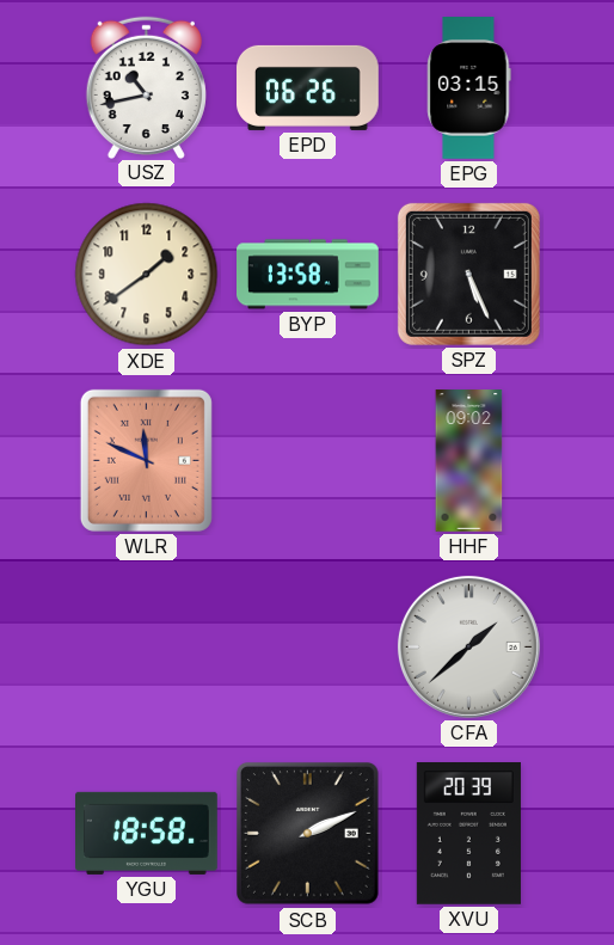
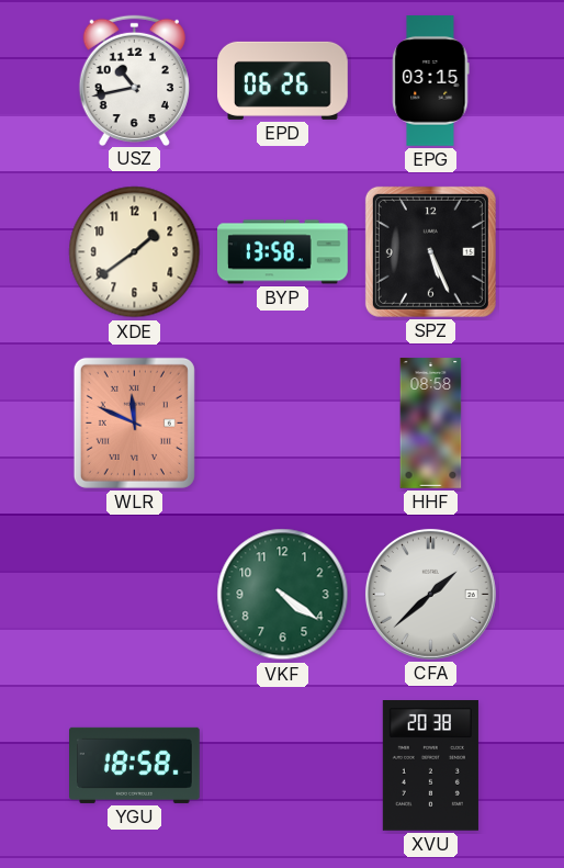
HHF: 09:02 -> 08:58 (431, 424)
VKF: none -> 4:21 (283, 595)
SCB: 2:11 -> none (308, 834)
XVU: 20:39 -> 20:38 (430, 766)
